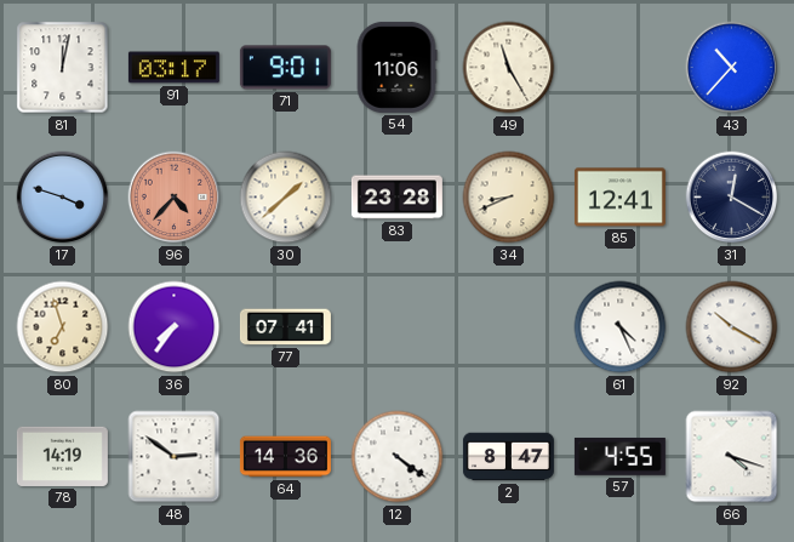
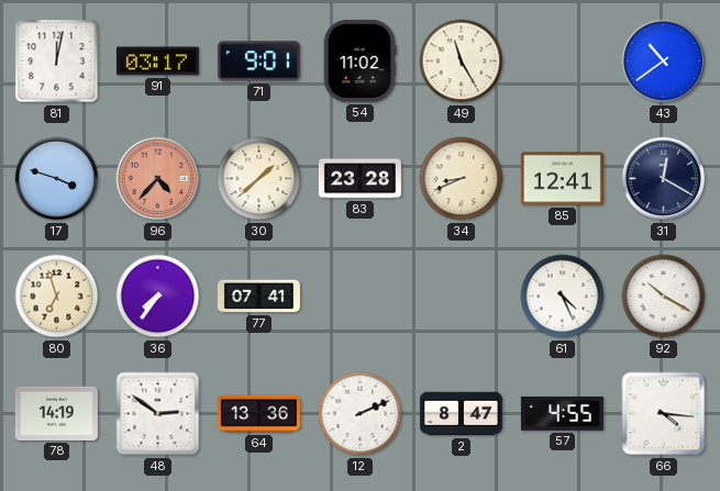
54: 11:06 -> 11:02 (359, 60)
43: 10:37 -> 10:39 (664, 62)
64: 14:36 -> 13:36 (258, 414)
12: 4:21 -> 2:11 (361, 414)
66: 4:18 -> 4:16 (664, 414)
